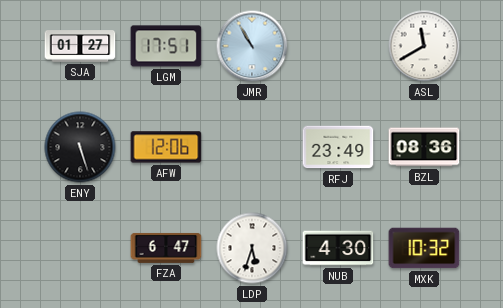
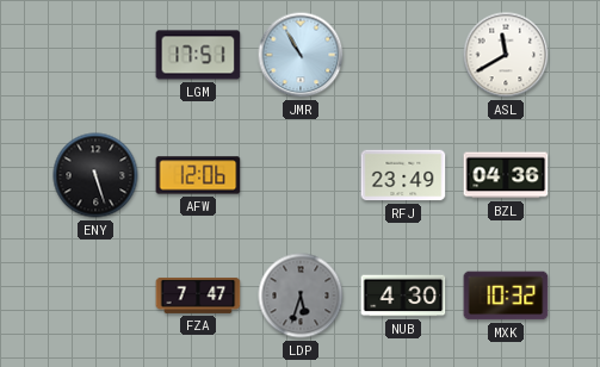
SJA: 01:27 -> none (80, 46)
BZL: 08:36 -> 04:36 (506, 175)
FZA: 6:47 -> 7:47 (198, 296)
LDP dial: white -> grey (301, 296)
